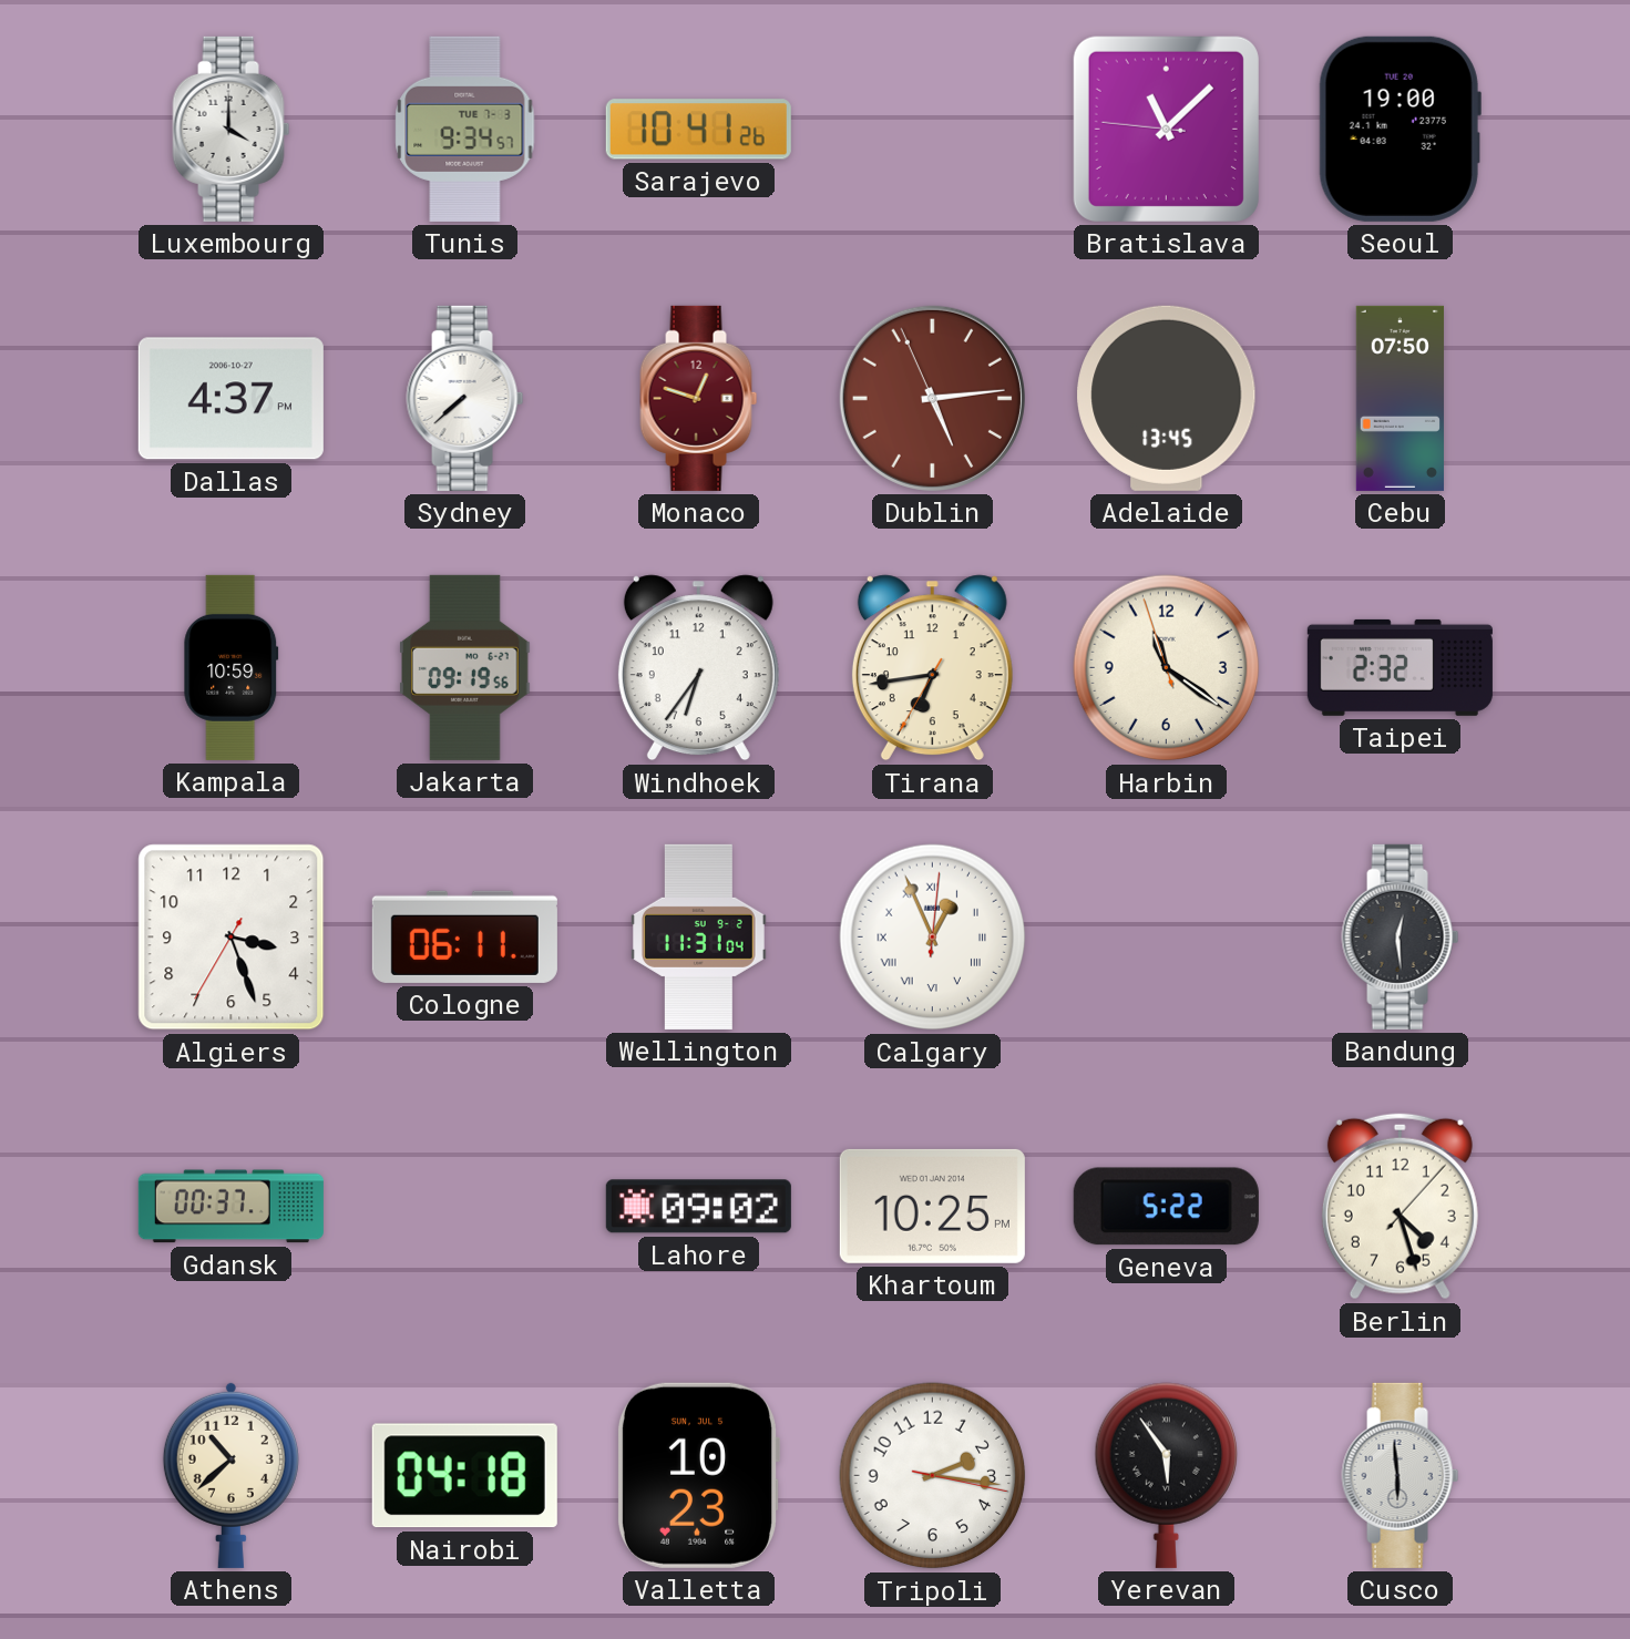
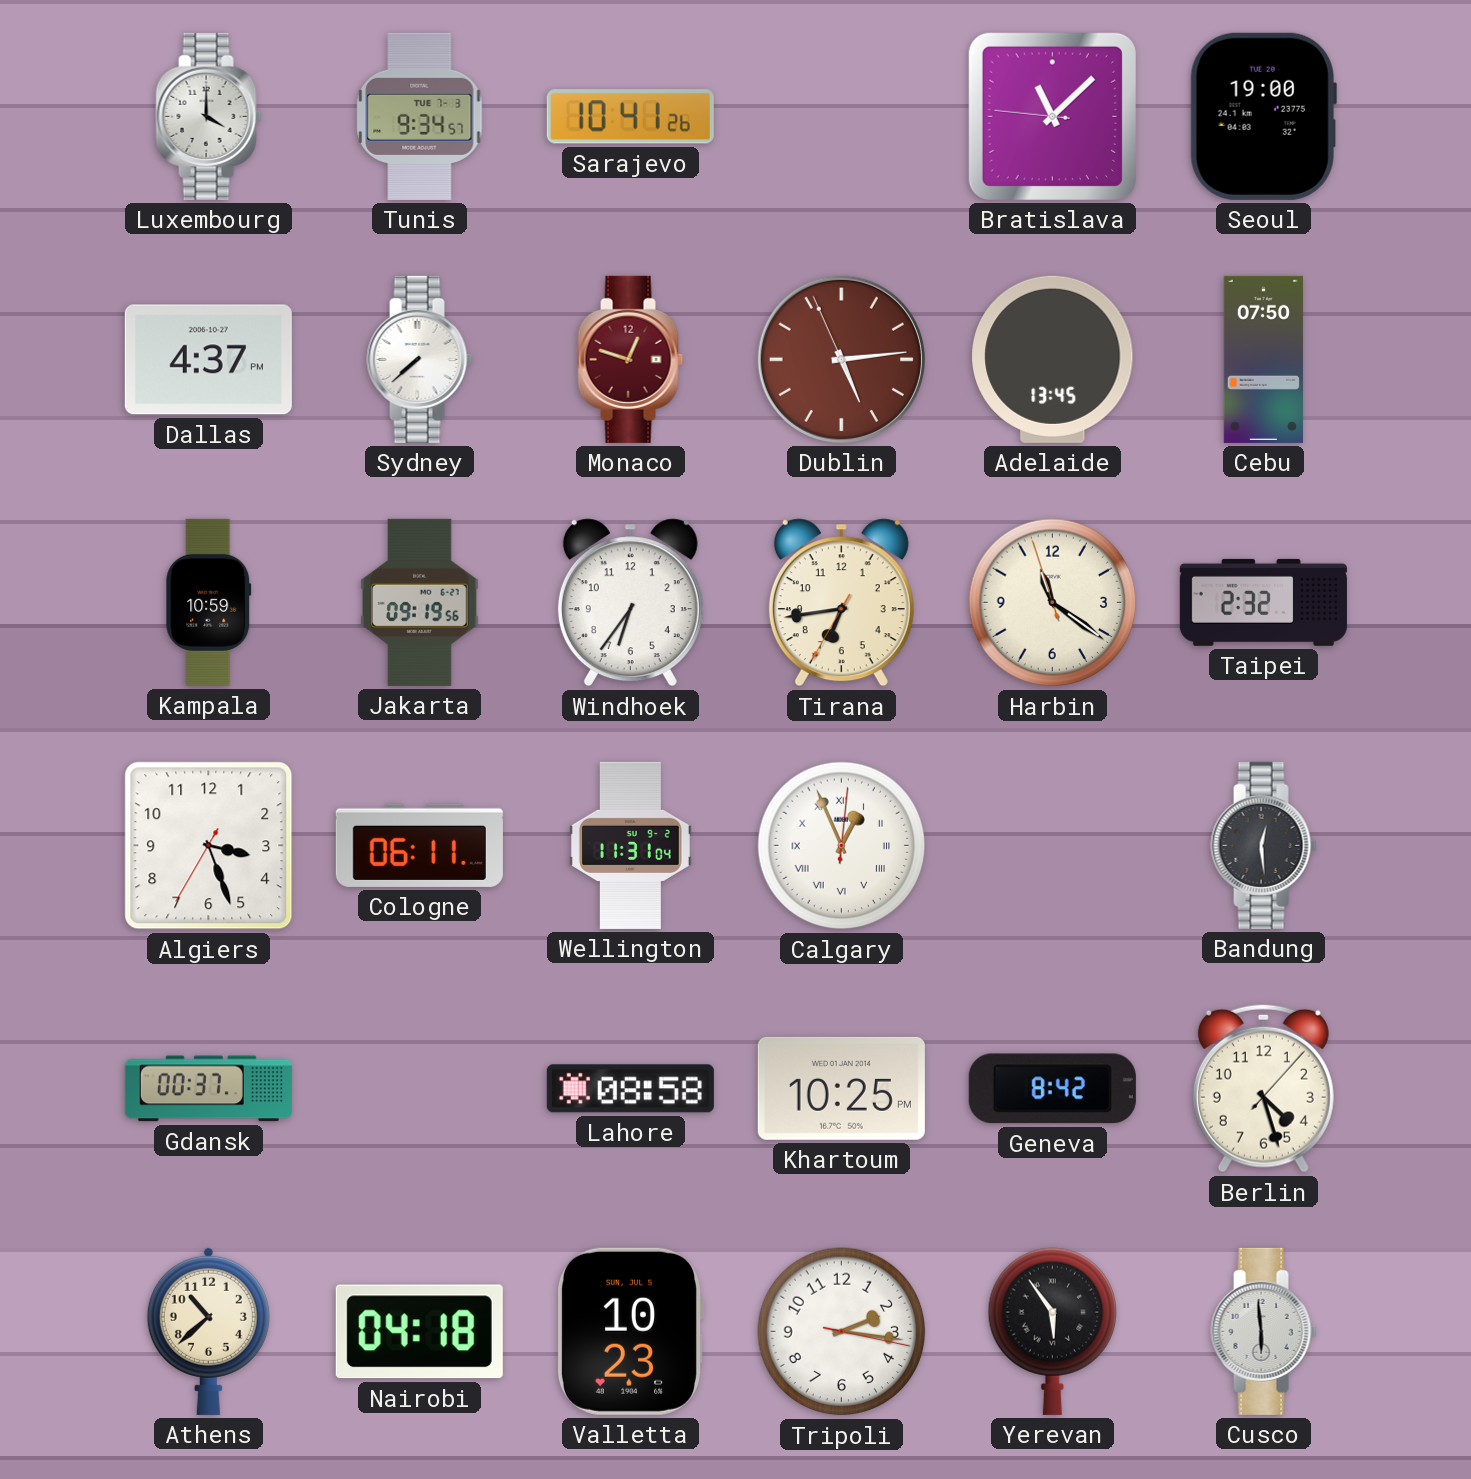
Lahore: 09:02 -> 08:58 (630, 1089)
Geneva: 5:22 -> 8:42 (1052, 1089)
